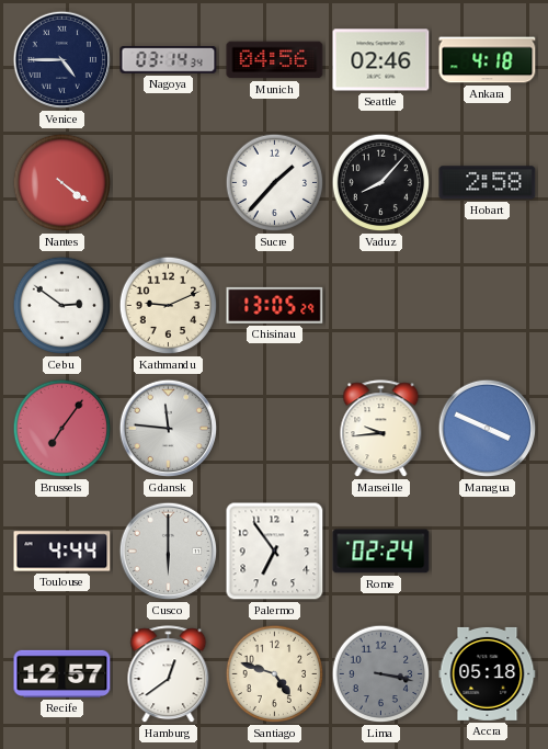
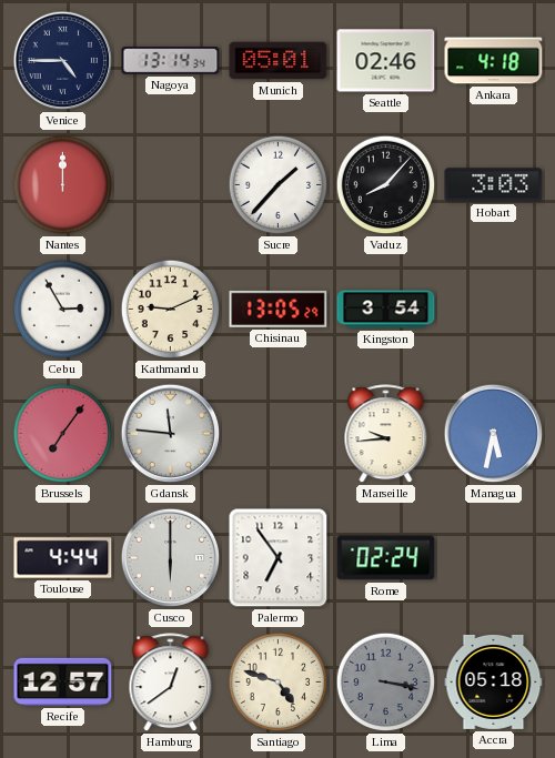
Nagoya: 03:14 -> 13:14 (171, 61)
Munich: 04:56 -> 05:01 (279, 61)
Nantes: 4:21 -> 12:00 (63, 185)
Hobart: 2:58 -> 3:03 (494, 185)
Cebu: 2:51 -> 2:55 (63, 310)
Kingston: none -> 3:54 (386, 310)
Managua: 3:49 -> 5:32 (494, 434)
